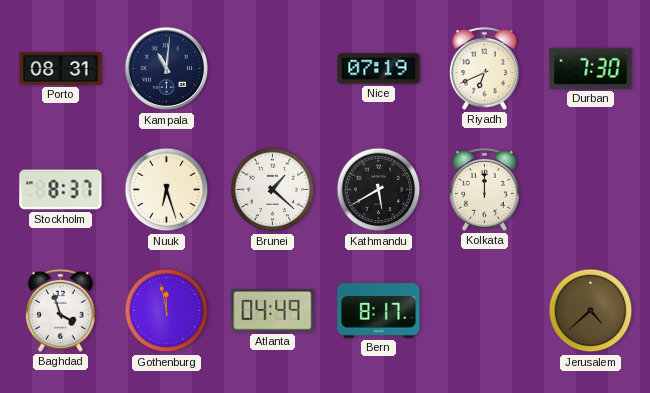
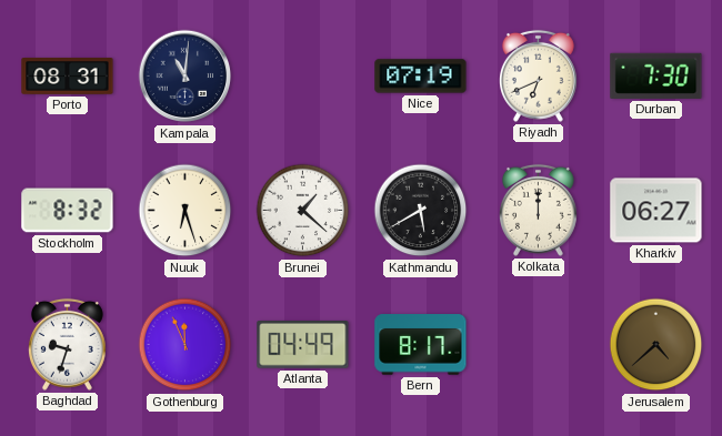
Stockholm: 8:37 -> 8:32 (68, 211)
Kharkiv: none -> 06:27 (656, 211)
Baghdad: 3:57 -> 9:33 (67, 344)
Gothenburg: 11:58 -> 11:56 (185, 345)
